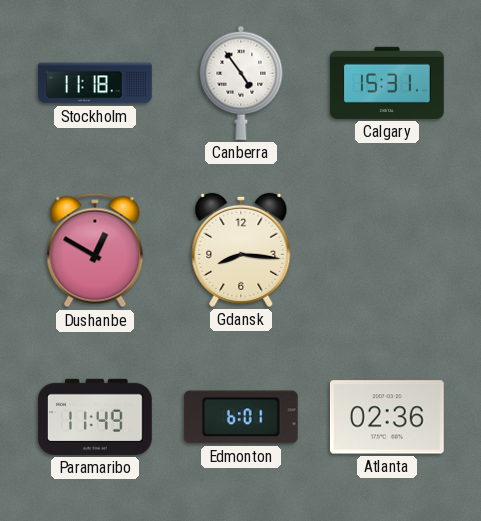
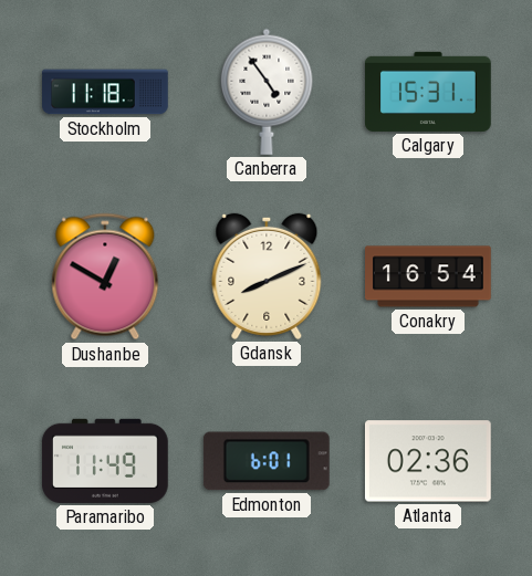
Gdansk: 8:16 -> 8:11 (267, 276)
Conakry: none -> 16:54 (429, 276)
